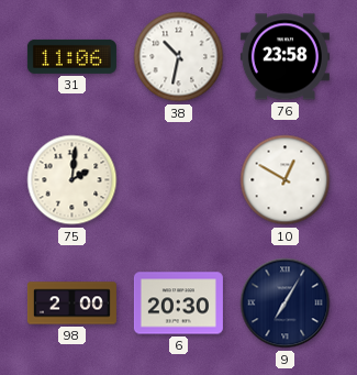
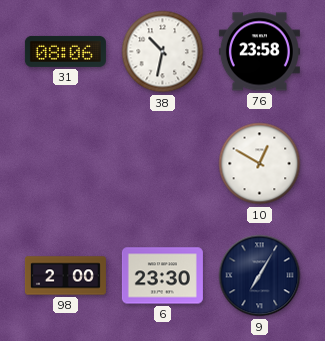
31: 11:06 -> 08:06 (65, 51)
75: 2:01 -> none (72, 180)
6: 20:30 -> 23:30 (162, 276)
